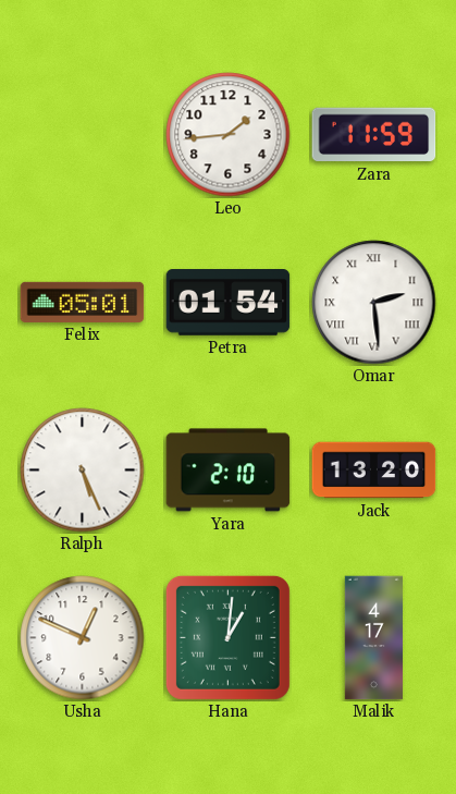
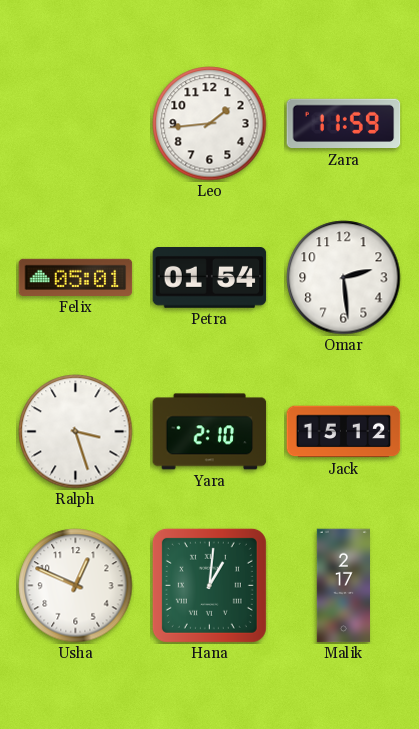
Omar numerals: Roman -> Arabic (344, 278)
Ralph: 5:26 -> 3:27 (76, 432)
Jack: 13:20 -> 15:12 (344, 432)
Malik: 4:17 -> 2:17 (343, 586)
